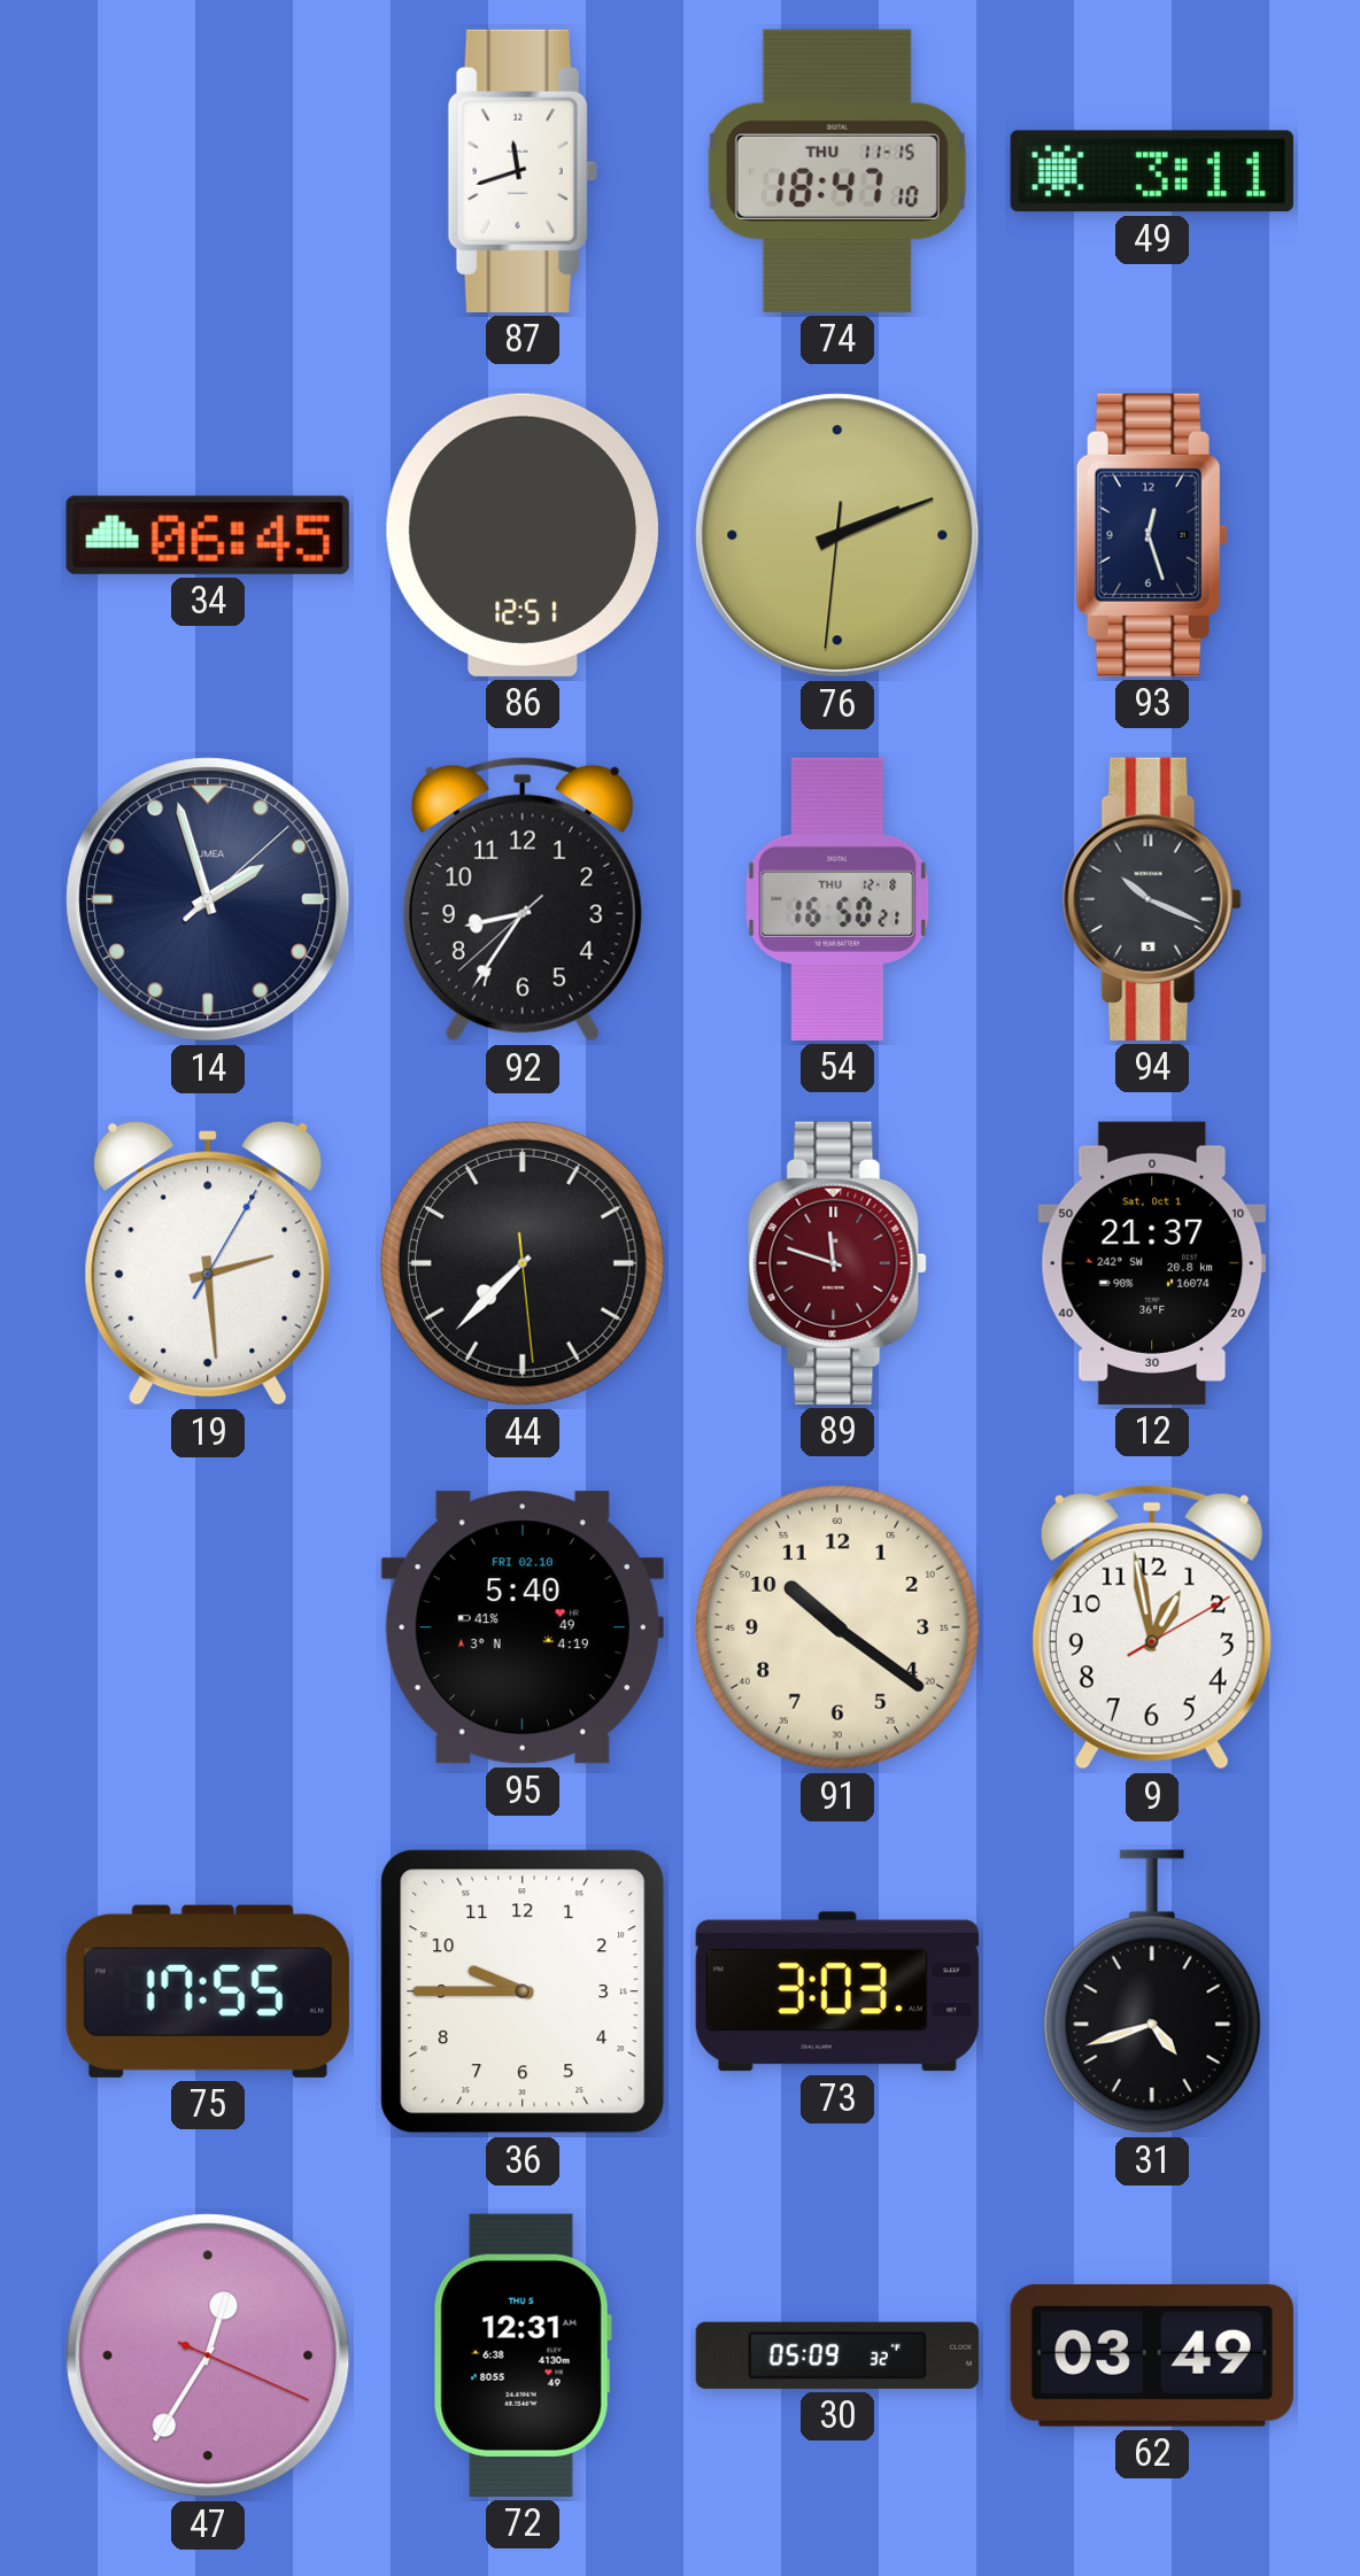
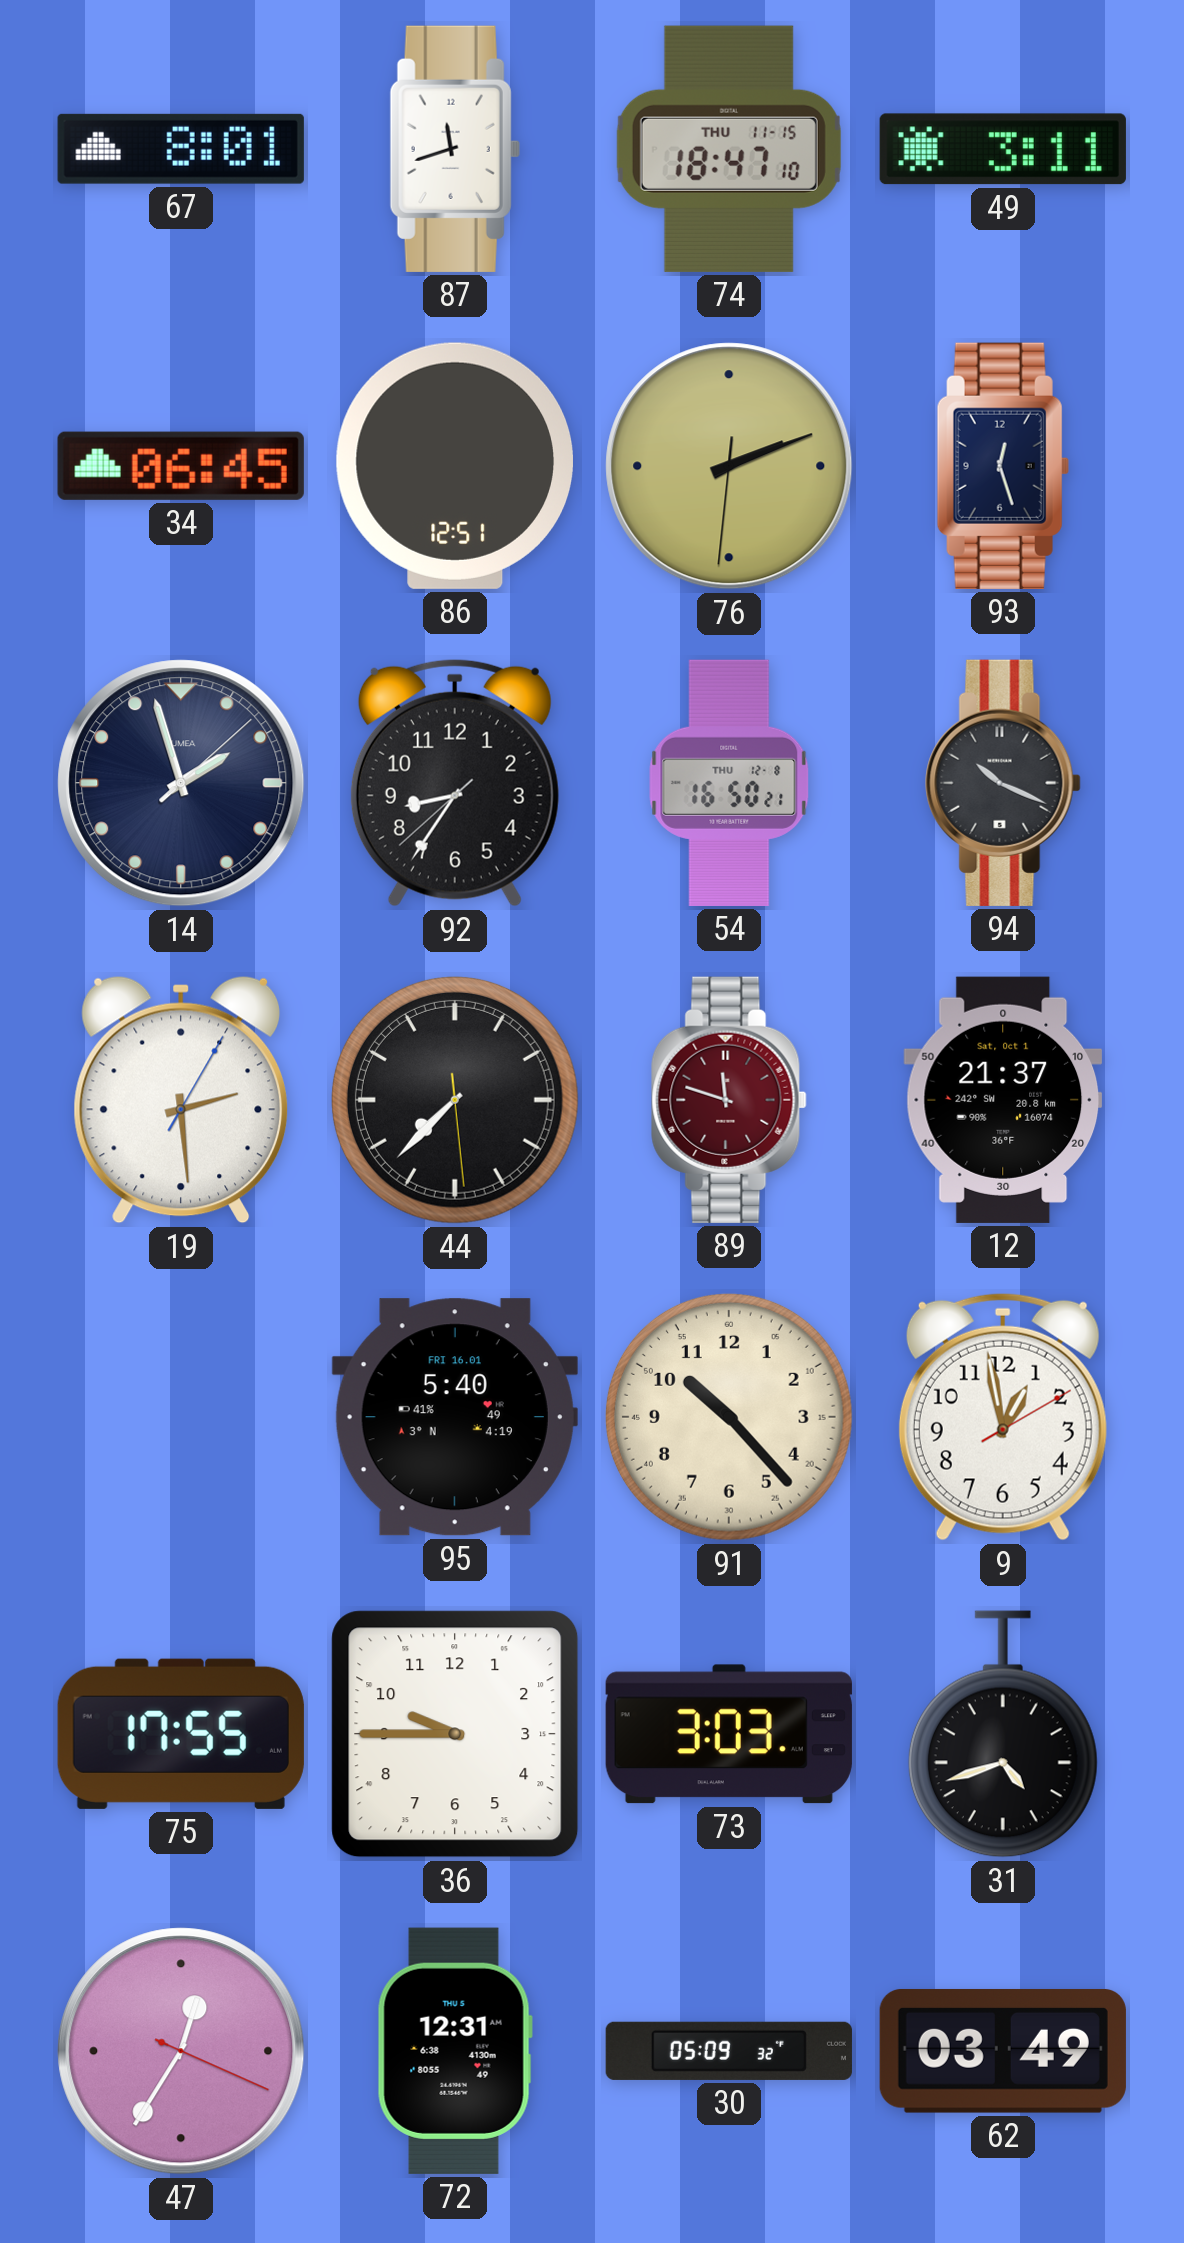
67: none -> 8:01 (181, 149)
95 date: FRI 02.10 -> FRI 16.01 (455, 1417)
91: 10:21 -> 10:23 (729, 1417)
